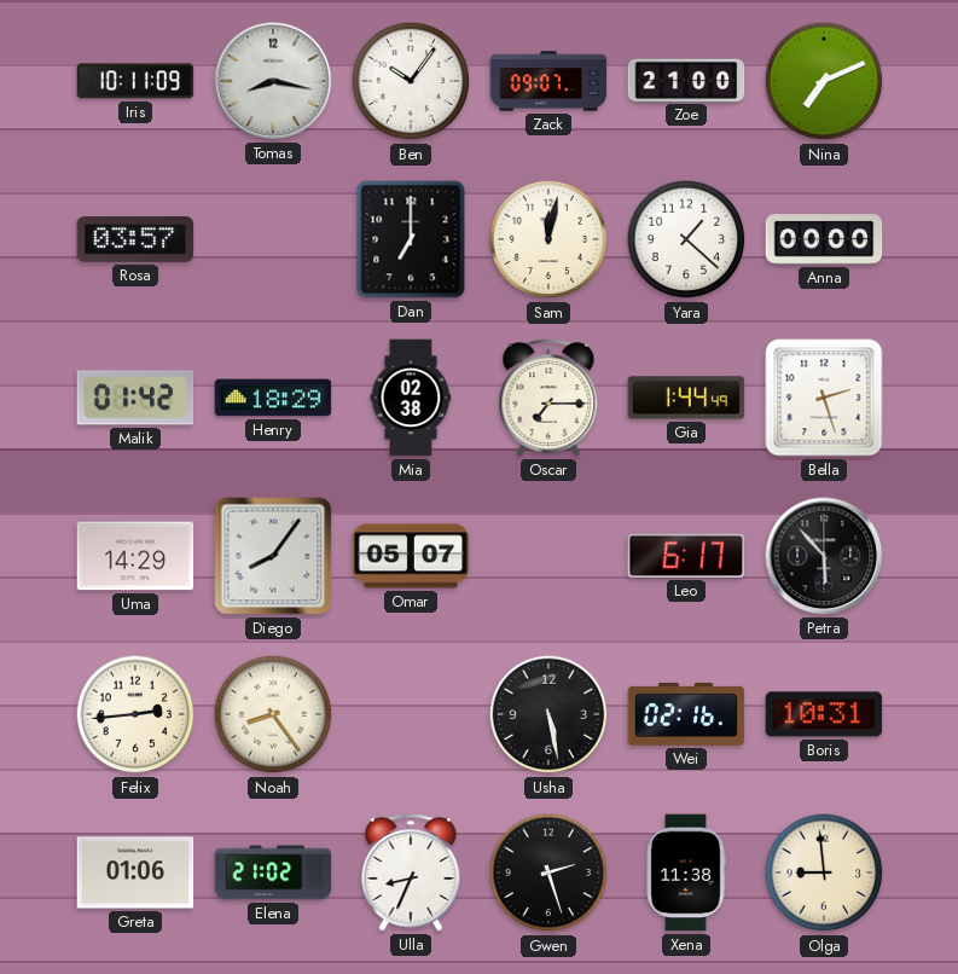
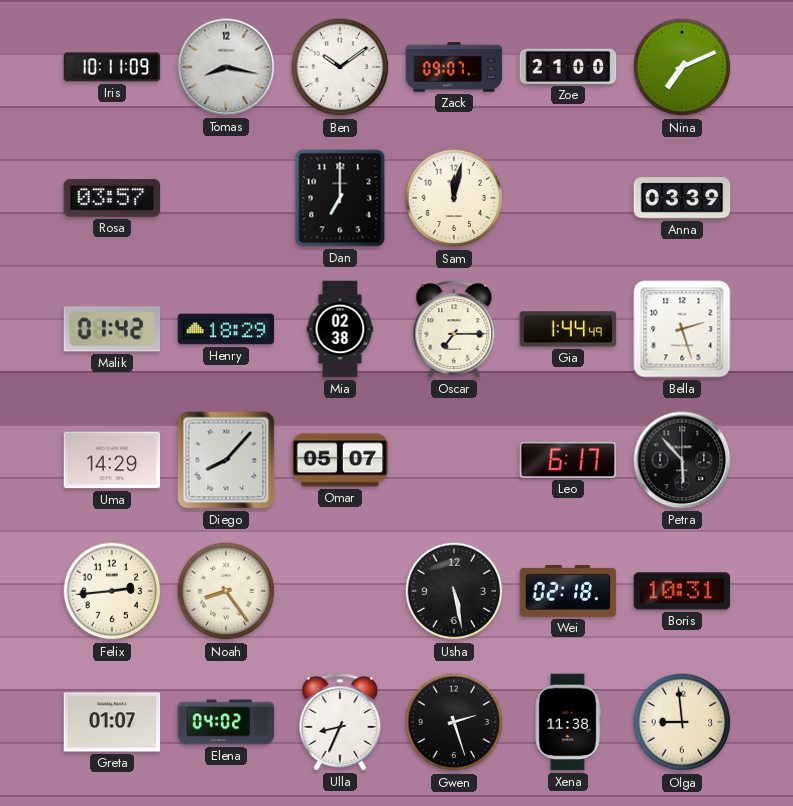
Ben: 10:06 -> 10:09 (340, 67)
Yara: 1:22 -> none (686, 239)
Anna: 00:00 -> 03:39 (682, 198)
Diego: 8:06 -> 8:07 (226, 460)
Wei: 02:16 -> 02:18 (568, 591)
Greta: 01:06 -> 01:07 (112, 722)
Elena: 21:02 -> 04:02 (226, 722)
